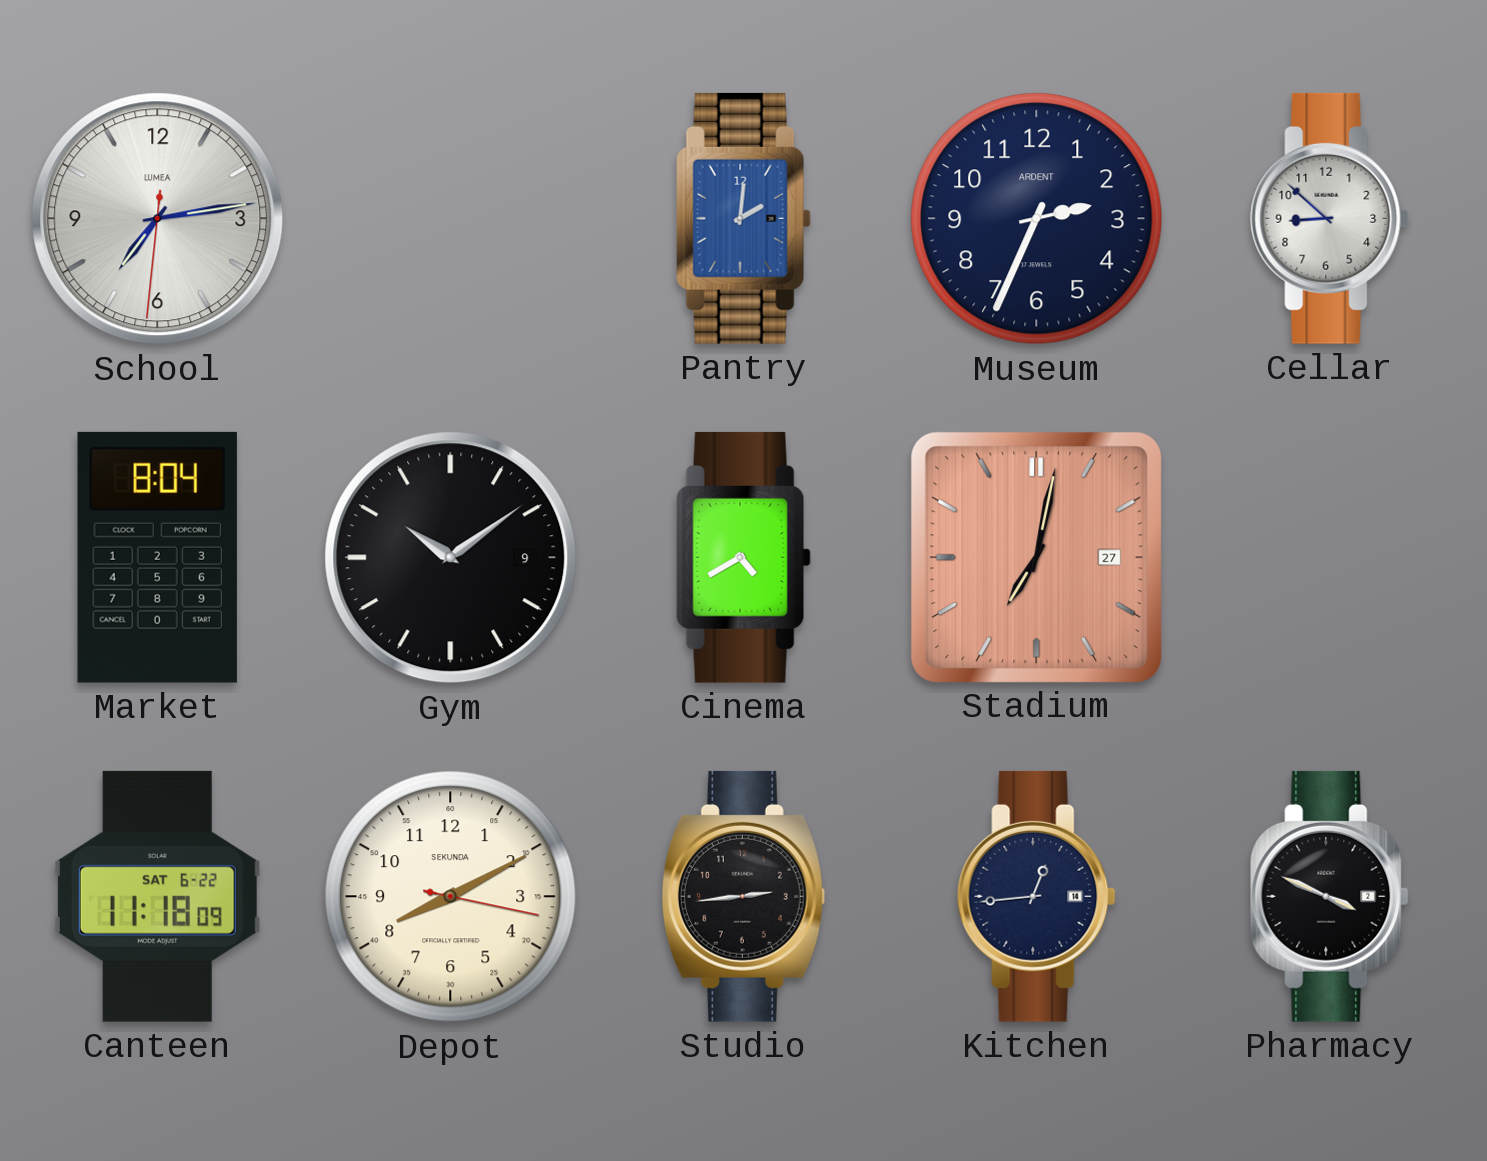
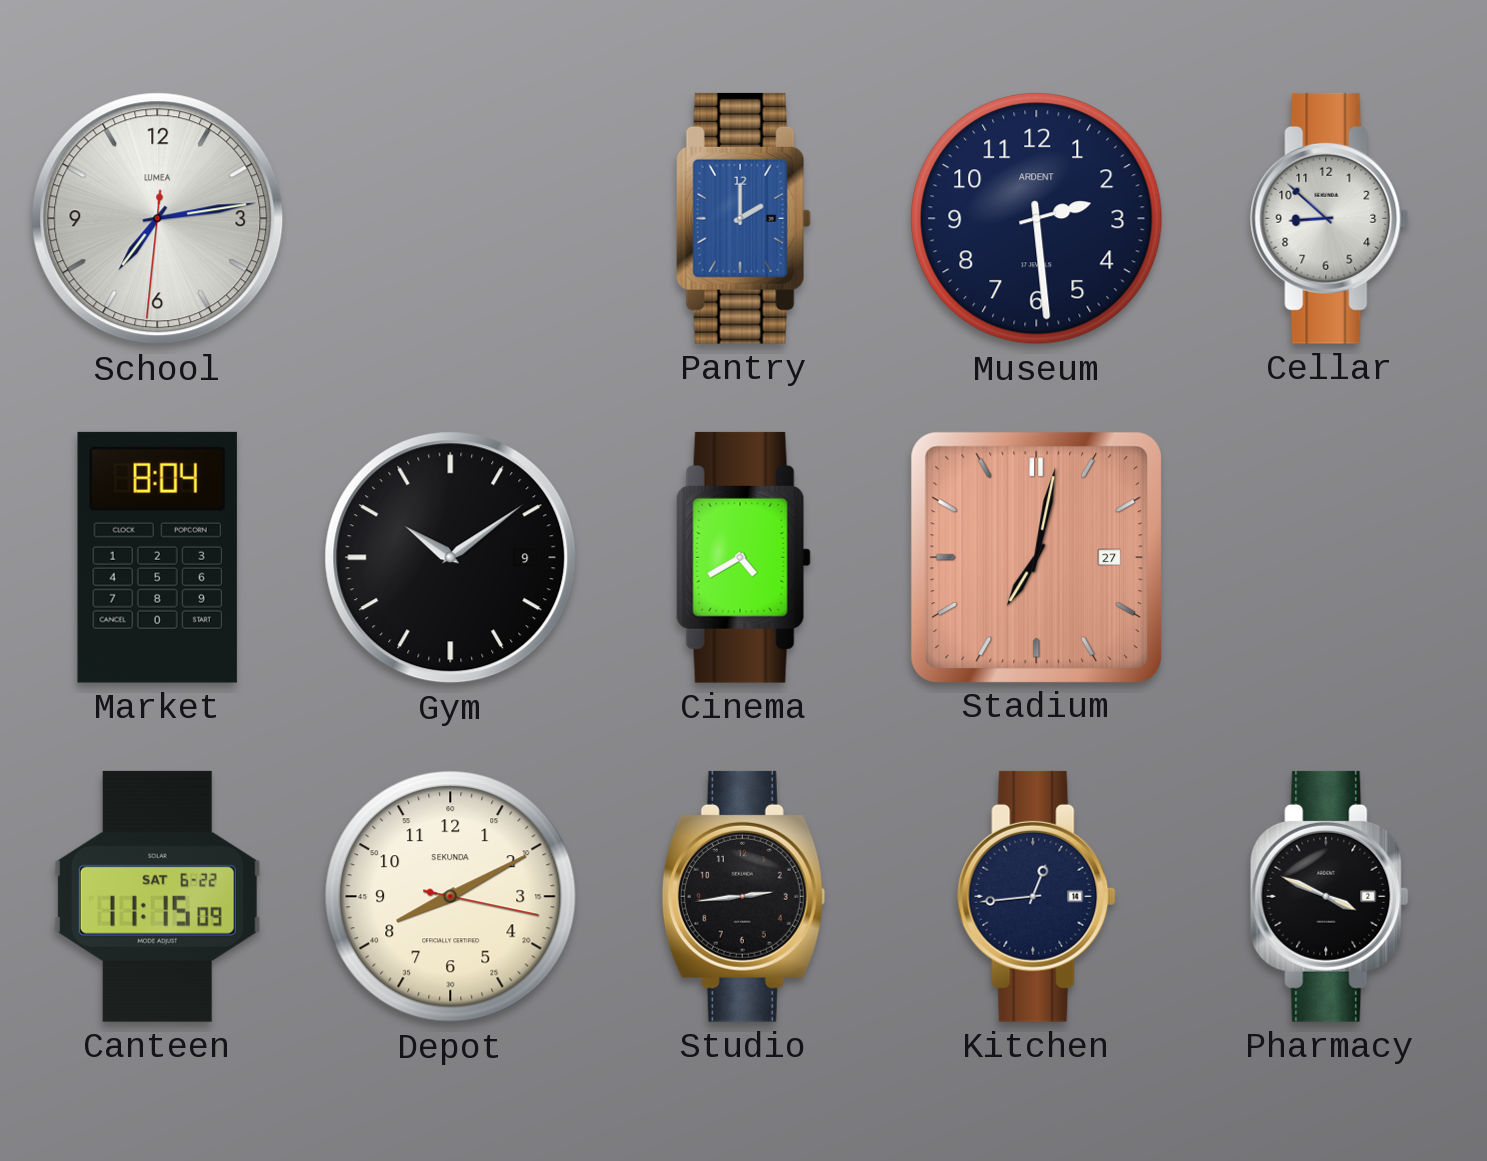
Pantry: 2:01 -> 2:00 (743, 218)
Museum: 2:34 -> 2:29 (1037, 219)
Canteen: 11:18 -> 11:15 (157, 896)
